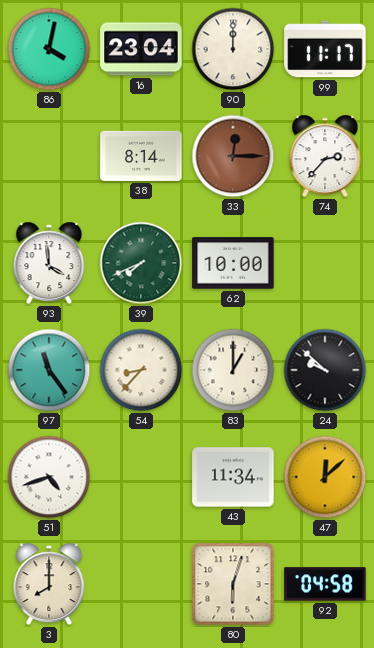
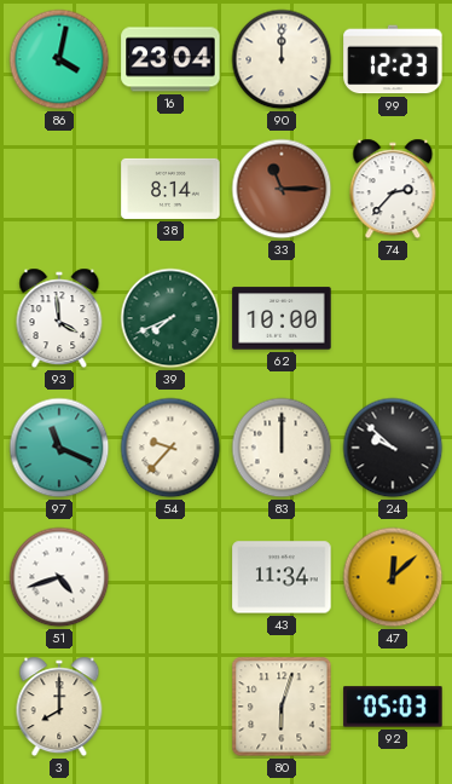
99: 11:17 -> 12:23 (393, 59)
33: 12:15 -> 11:15 (282, 189)
97: 11:24 -> 11:19 (59, 448)
54: 8:37 -> 9:37 (170, 448)
83: 1:00 -> 12:00 (282, 448)
92: 04:58 -> 05:03 (393, 707)
